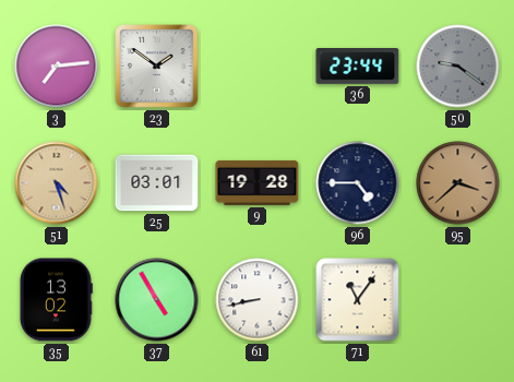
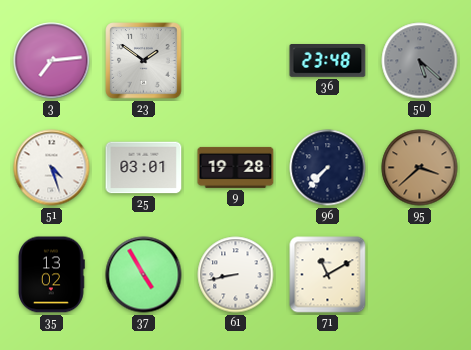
36: 23:44 -> 23:48 (328, 61)
50: 9:21 -> 5:22 (420, 61)
51 dial: champagne -> white (52, 168)
96: 4:45 -> 7:37 (328, 168)
71: 11:06 -> 11:10 (328, 275)
